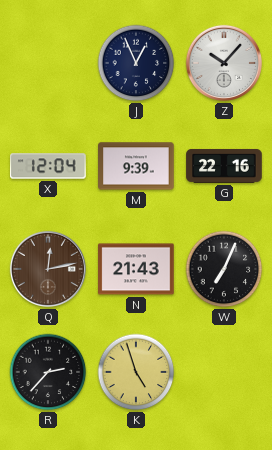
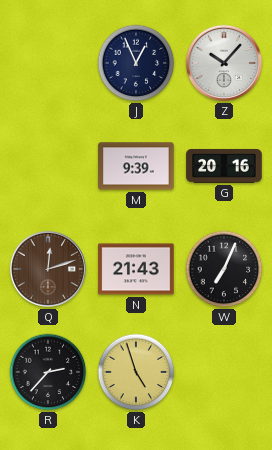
X: 12:04 -> none (48, 166)
G: 22:16 -> 20:16 (224, 166)
Q: 12:13 -> 12:12 (48, 269)
